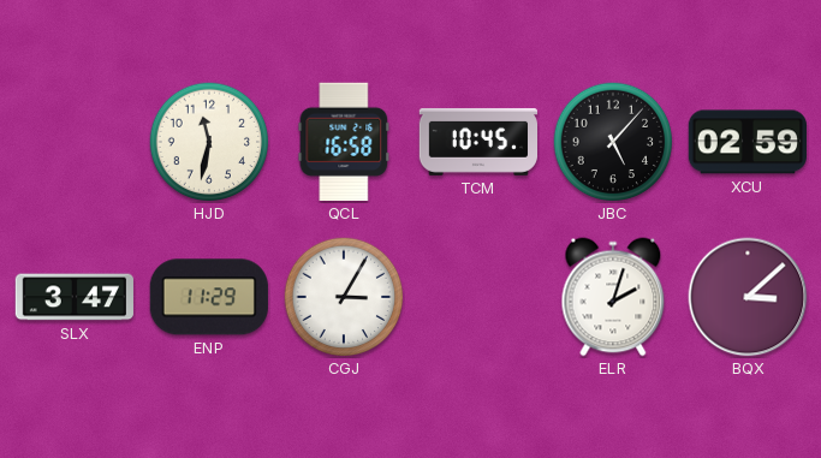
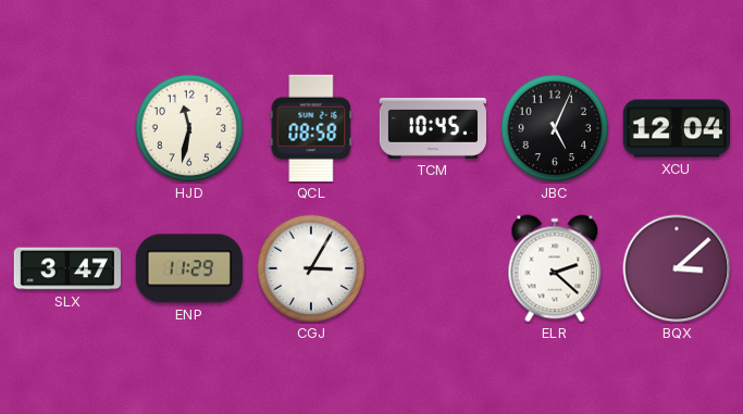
QCL: 16:58 -> 08:58 (311, 128)
JBC: 5:07 -> 5:04 (555, 128)
XCU: 02:59 -> 12:04 (676, 128)
ELR: 2:03 -> 2:22 (555, 268)
